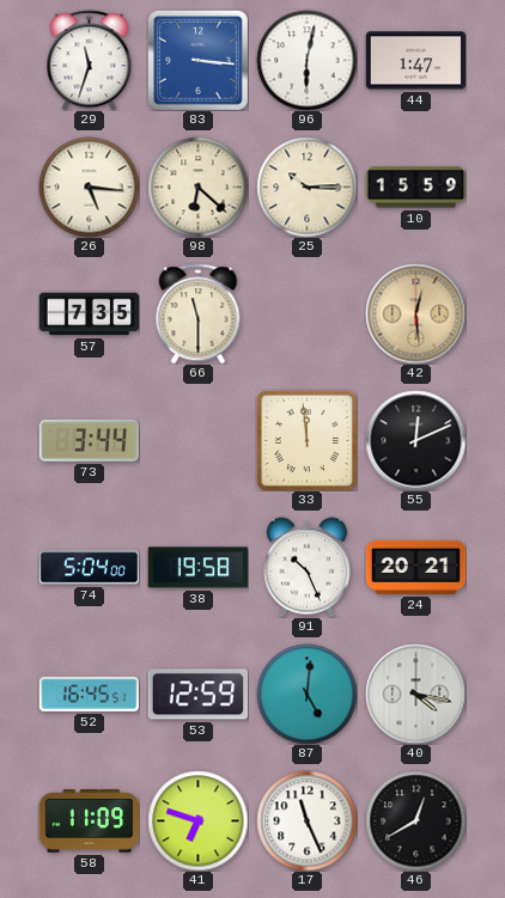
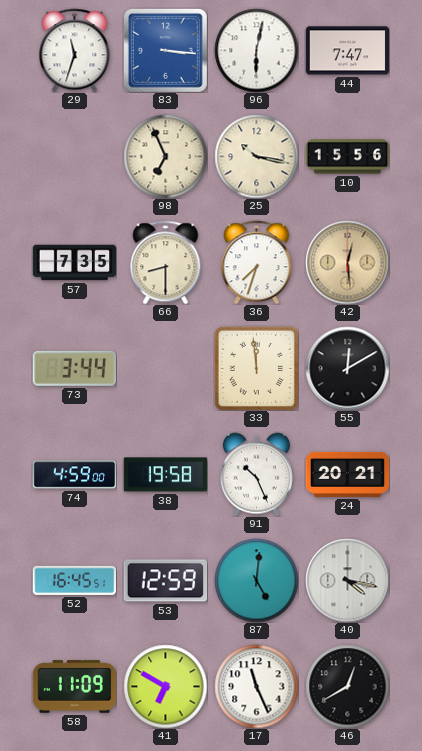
44: 1:47 -> 7:47 (347, 51)
26: 5:16 -> none (89, 187)
98: 6:22 -> 6:56 (165, 156)
25: 10:15 -> 10:17 (256, 156)
10: 15:59 -> 15:56 (347, 157)
66: 11:30 -> 8:30 (166, 262)
36: none -> 7:33 (257, 262)
55: 12:11 -> 12:10 (347, 368)
74: 5:04 -> 4:59 (74, 475)
41: 6:48 -> 6:50 (165, 686)
